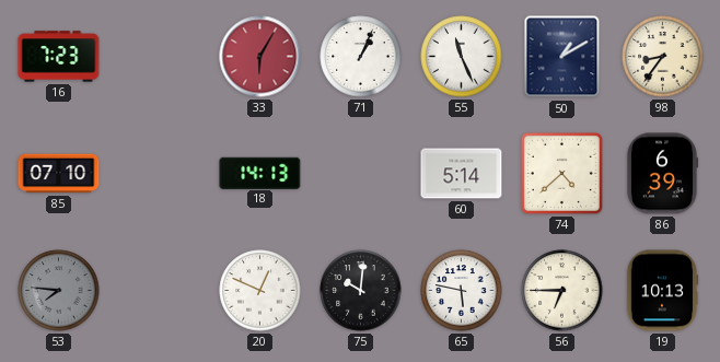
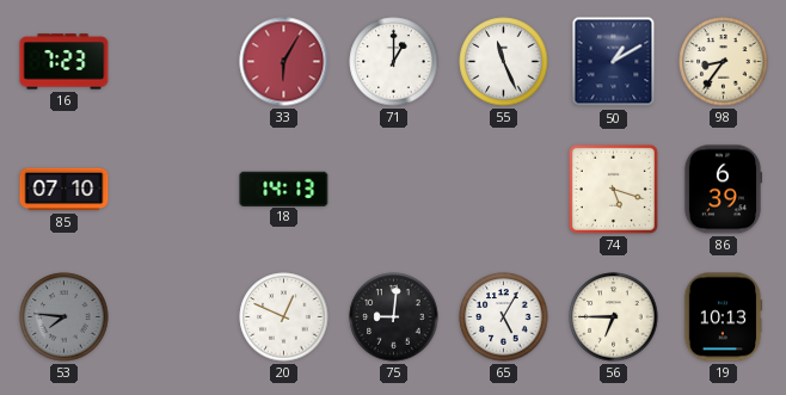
71: 1:04 -> 1:00 (394, 62)
60: 5:14 -> none (462, 174)
74: 4:38 -> 5:18 (613, 189)
75: 10:01 -> 9:01 (394, 317)
65: 5:47 -> 5:05 (504, 317)
